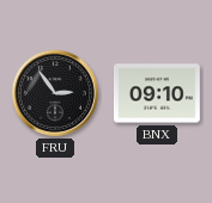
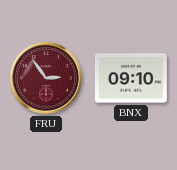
FRU dial: black -> burgundy (46, 78)
